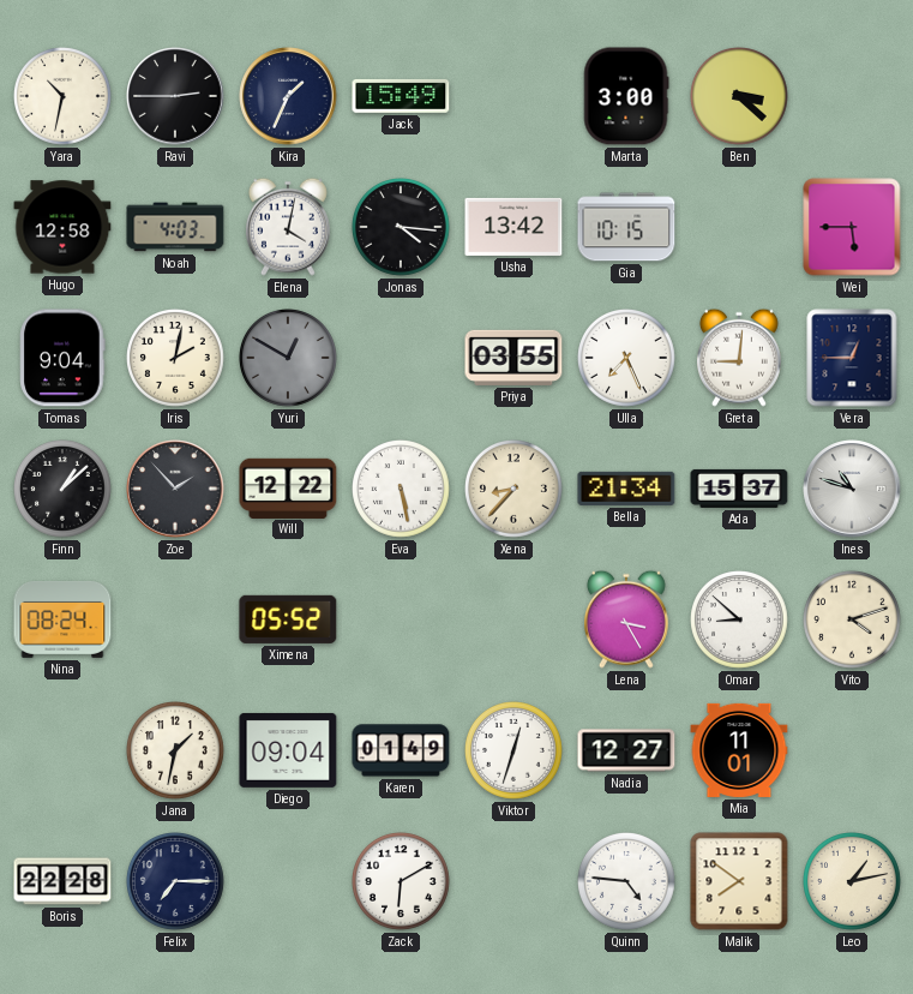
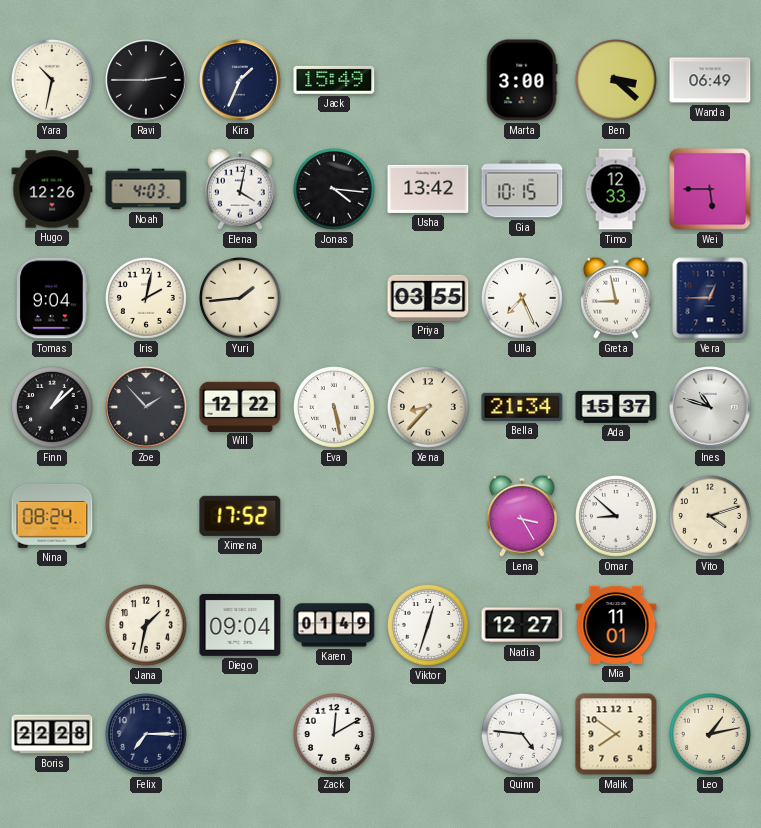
Wanda: none -> 06:49 (710, 80)
Hugo: 12:58 -> 12:26 (52, 189)
Timo: none -> 12:33 (616, 189)
Yuri: 12:50 -> 1:44 (241, 299)
Yuri dial: grey -> cream (241, 299)
Greta: 9:01 -> 8:58 (616, 298)
Ximena: 05:52 -> 17:52 (240, 516)
Zack: 6:10 -> 12:10 (335, 735)
